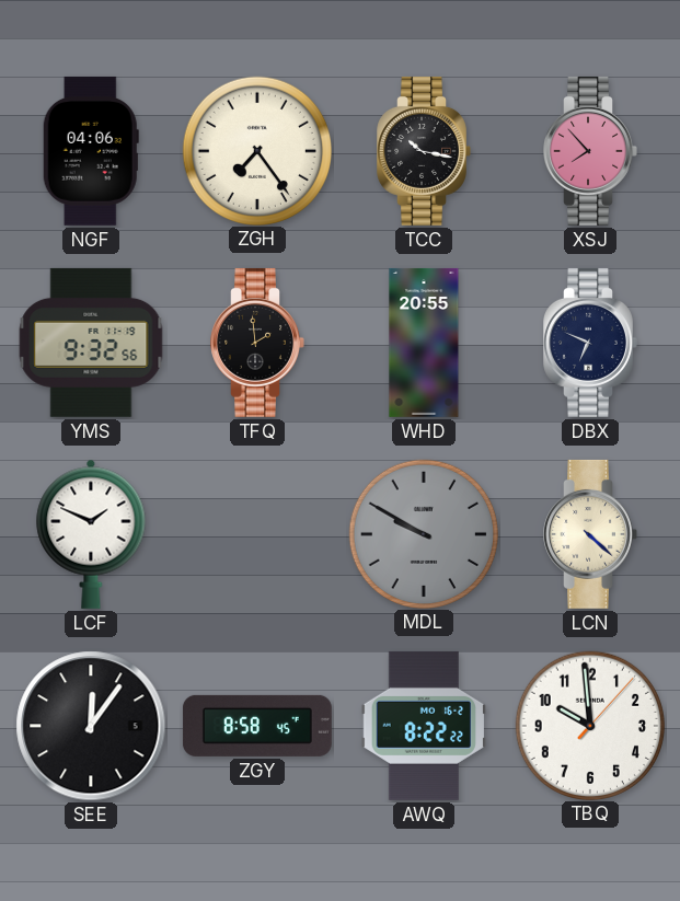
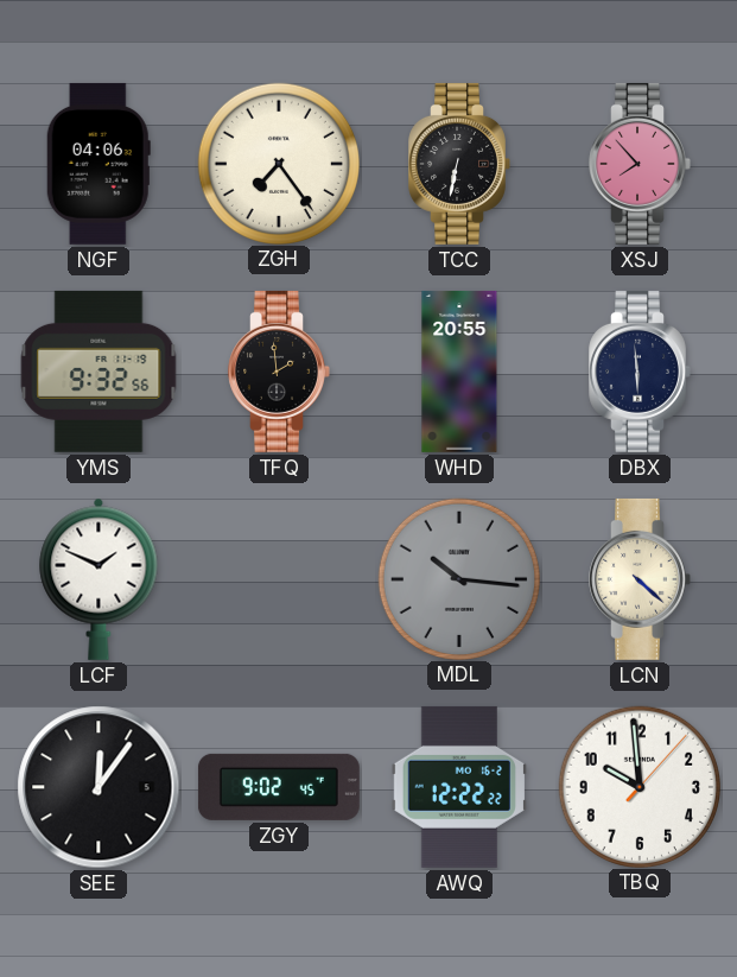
TCC: 10:17 -> 6:32 (459, 164)
DBX: 6:49 -> 5:59 (640, 372)
MDL: 9:50 -> 10:16 (458, 578)
ZGY: 8:58 -> 9:02 (279, 787)
AWQ: 8:22 -> 12:22 (459, 787)
